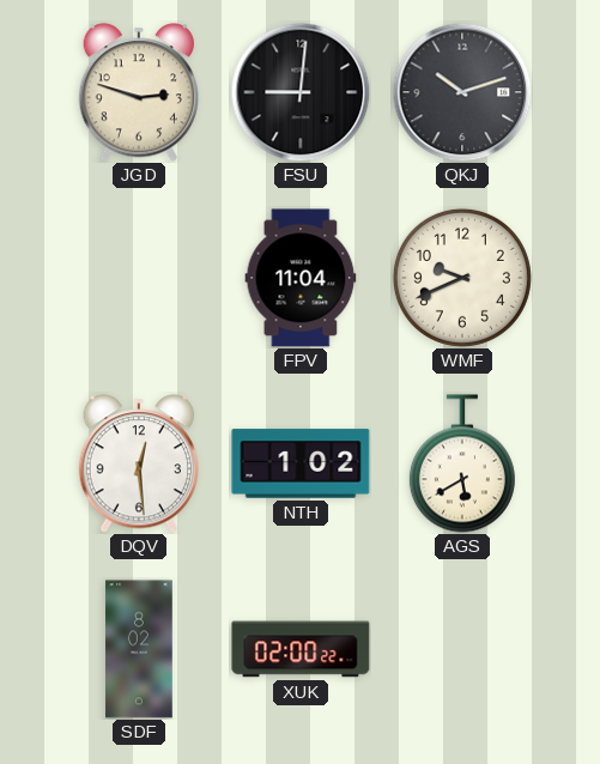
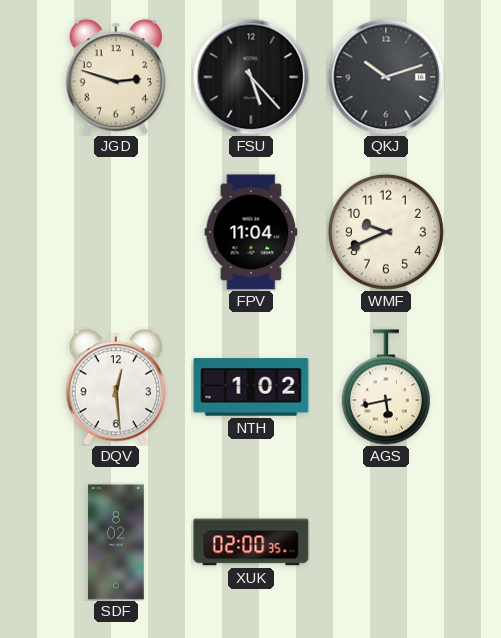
FSU: 9:01 -> 5:23 (251, 77)
AGS: 5:40 -> 5:43 (386, 387)
XUK: 02:00:22 -> 02:00:35 (251, 542)
